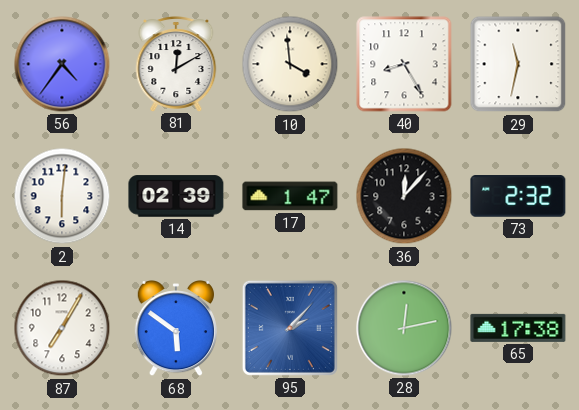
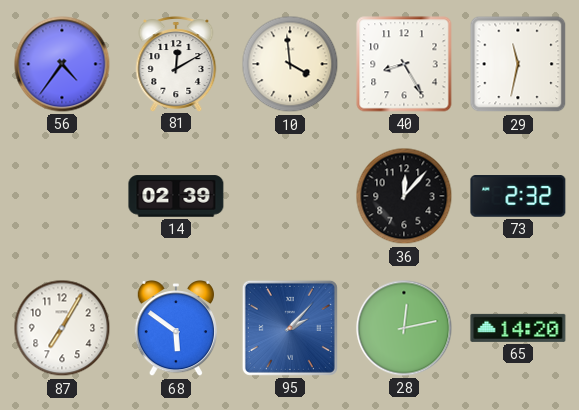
2: 6:01 -> none (62, 196)
17: 1:47 -> none (290, 196)
65: 17:38 -> 14:20 (518, 328)
